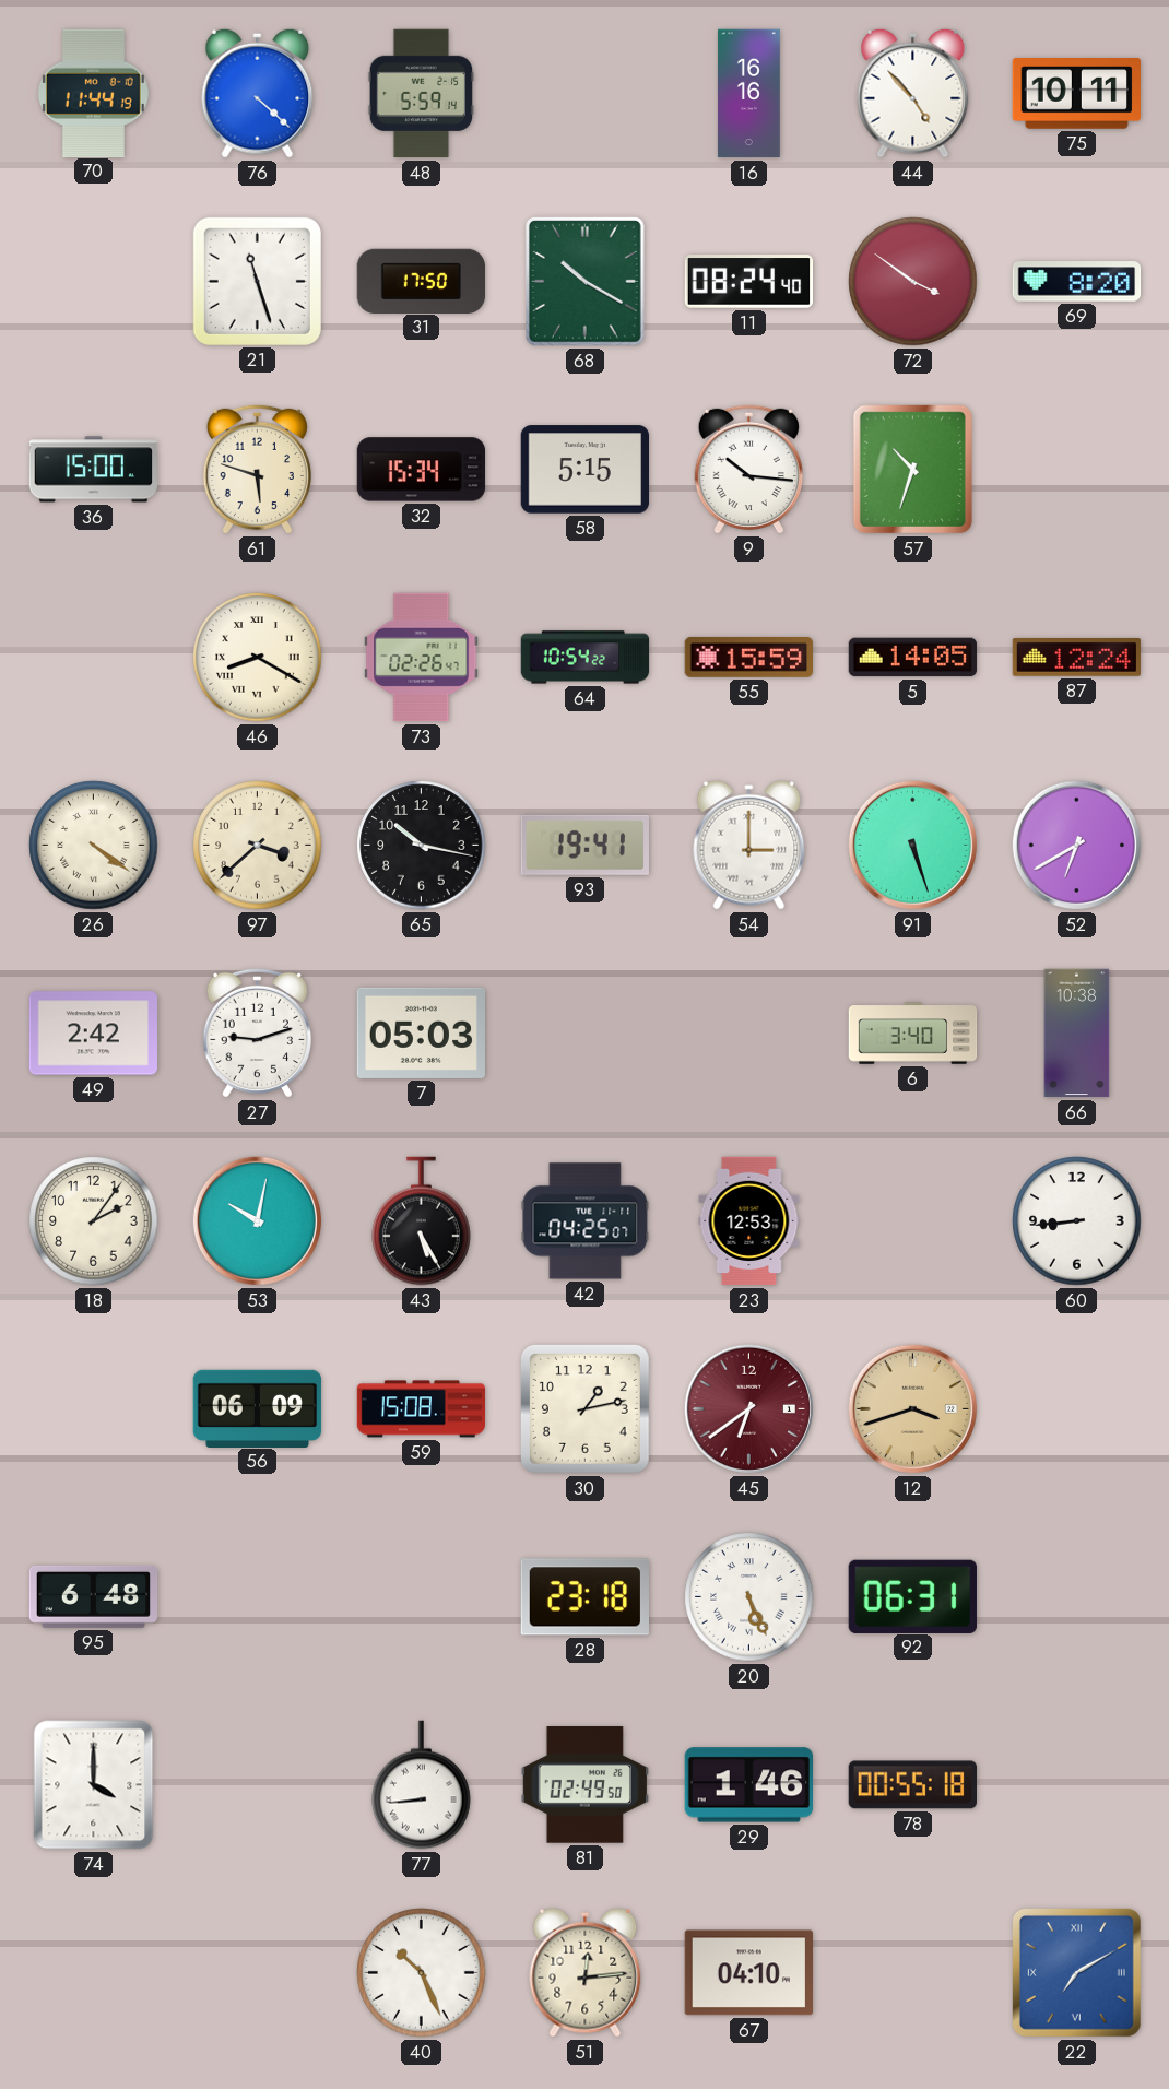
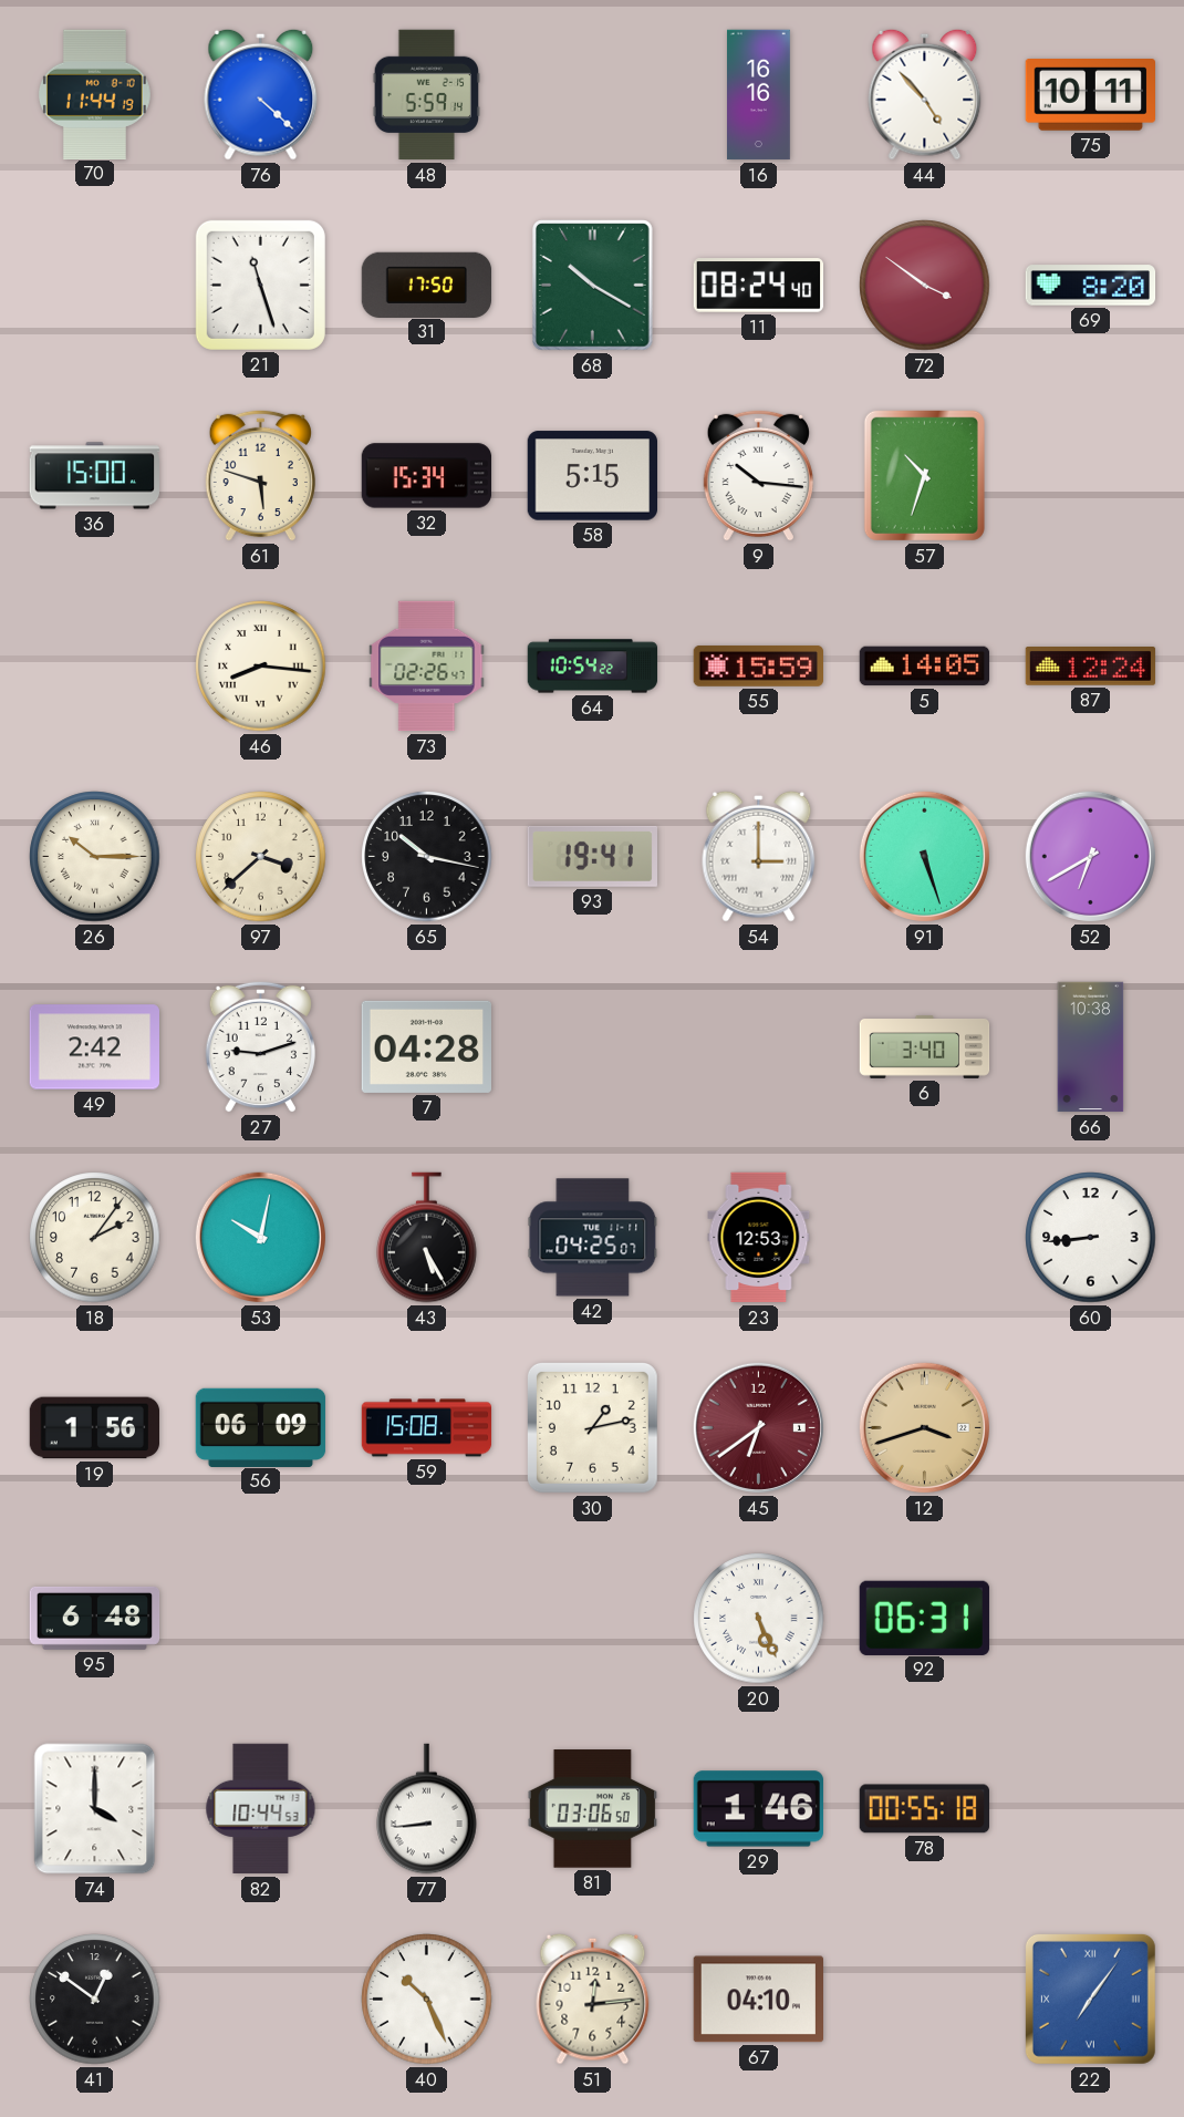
46: 8:20 -> 8:16 (261, 667)
26: 4:21 -> 10:15 (95, 857)
7: 05:03 -> 04:28 (426, 1046)
19: none -> 1:56 (95, 1428)
28: 23:18 -> none (584, 1597)
82: none -> 10:44 (261, 1809)
81: 02:49 -> 03:06 (592, 1809)
41: none -> 12:51 (95, 2000)
22: 7:10 -> 7:06 (1090, 1999)
